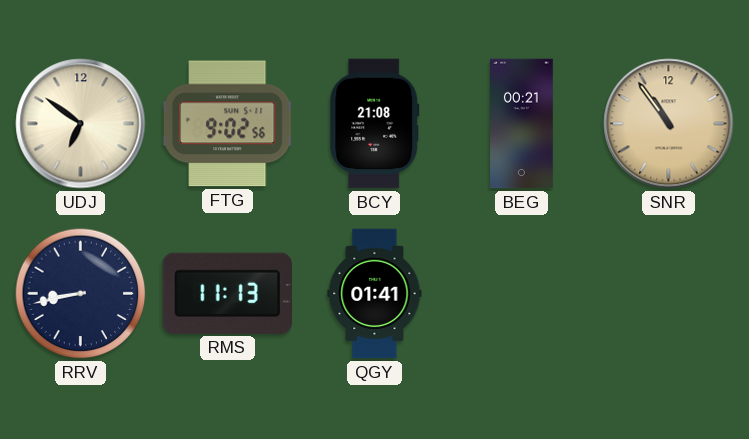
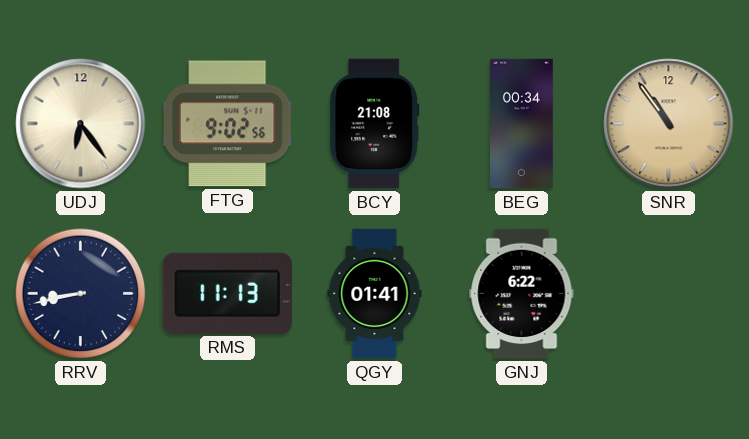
UDJ: 6:51 -> 6:24 (81, 124)
BEG: 00:21 -> 00:34 (522, 124)
GNJ: none -> 6:22 (522, 294)
